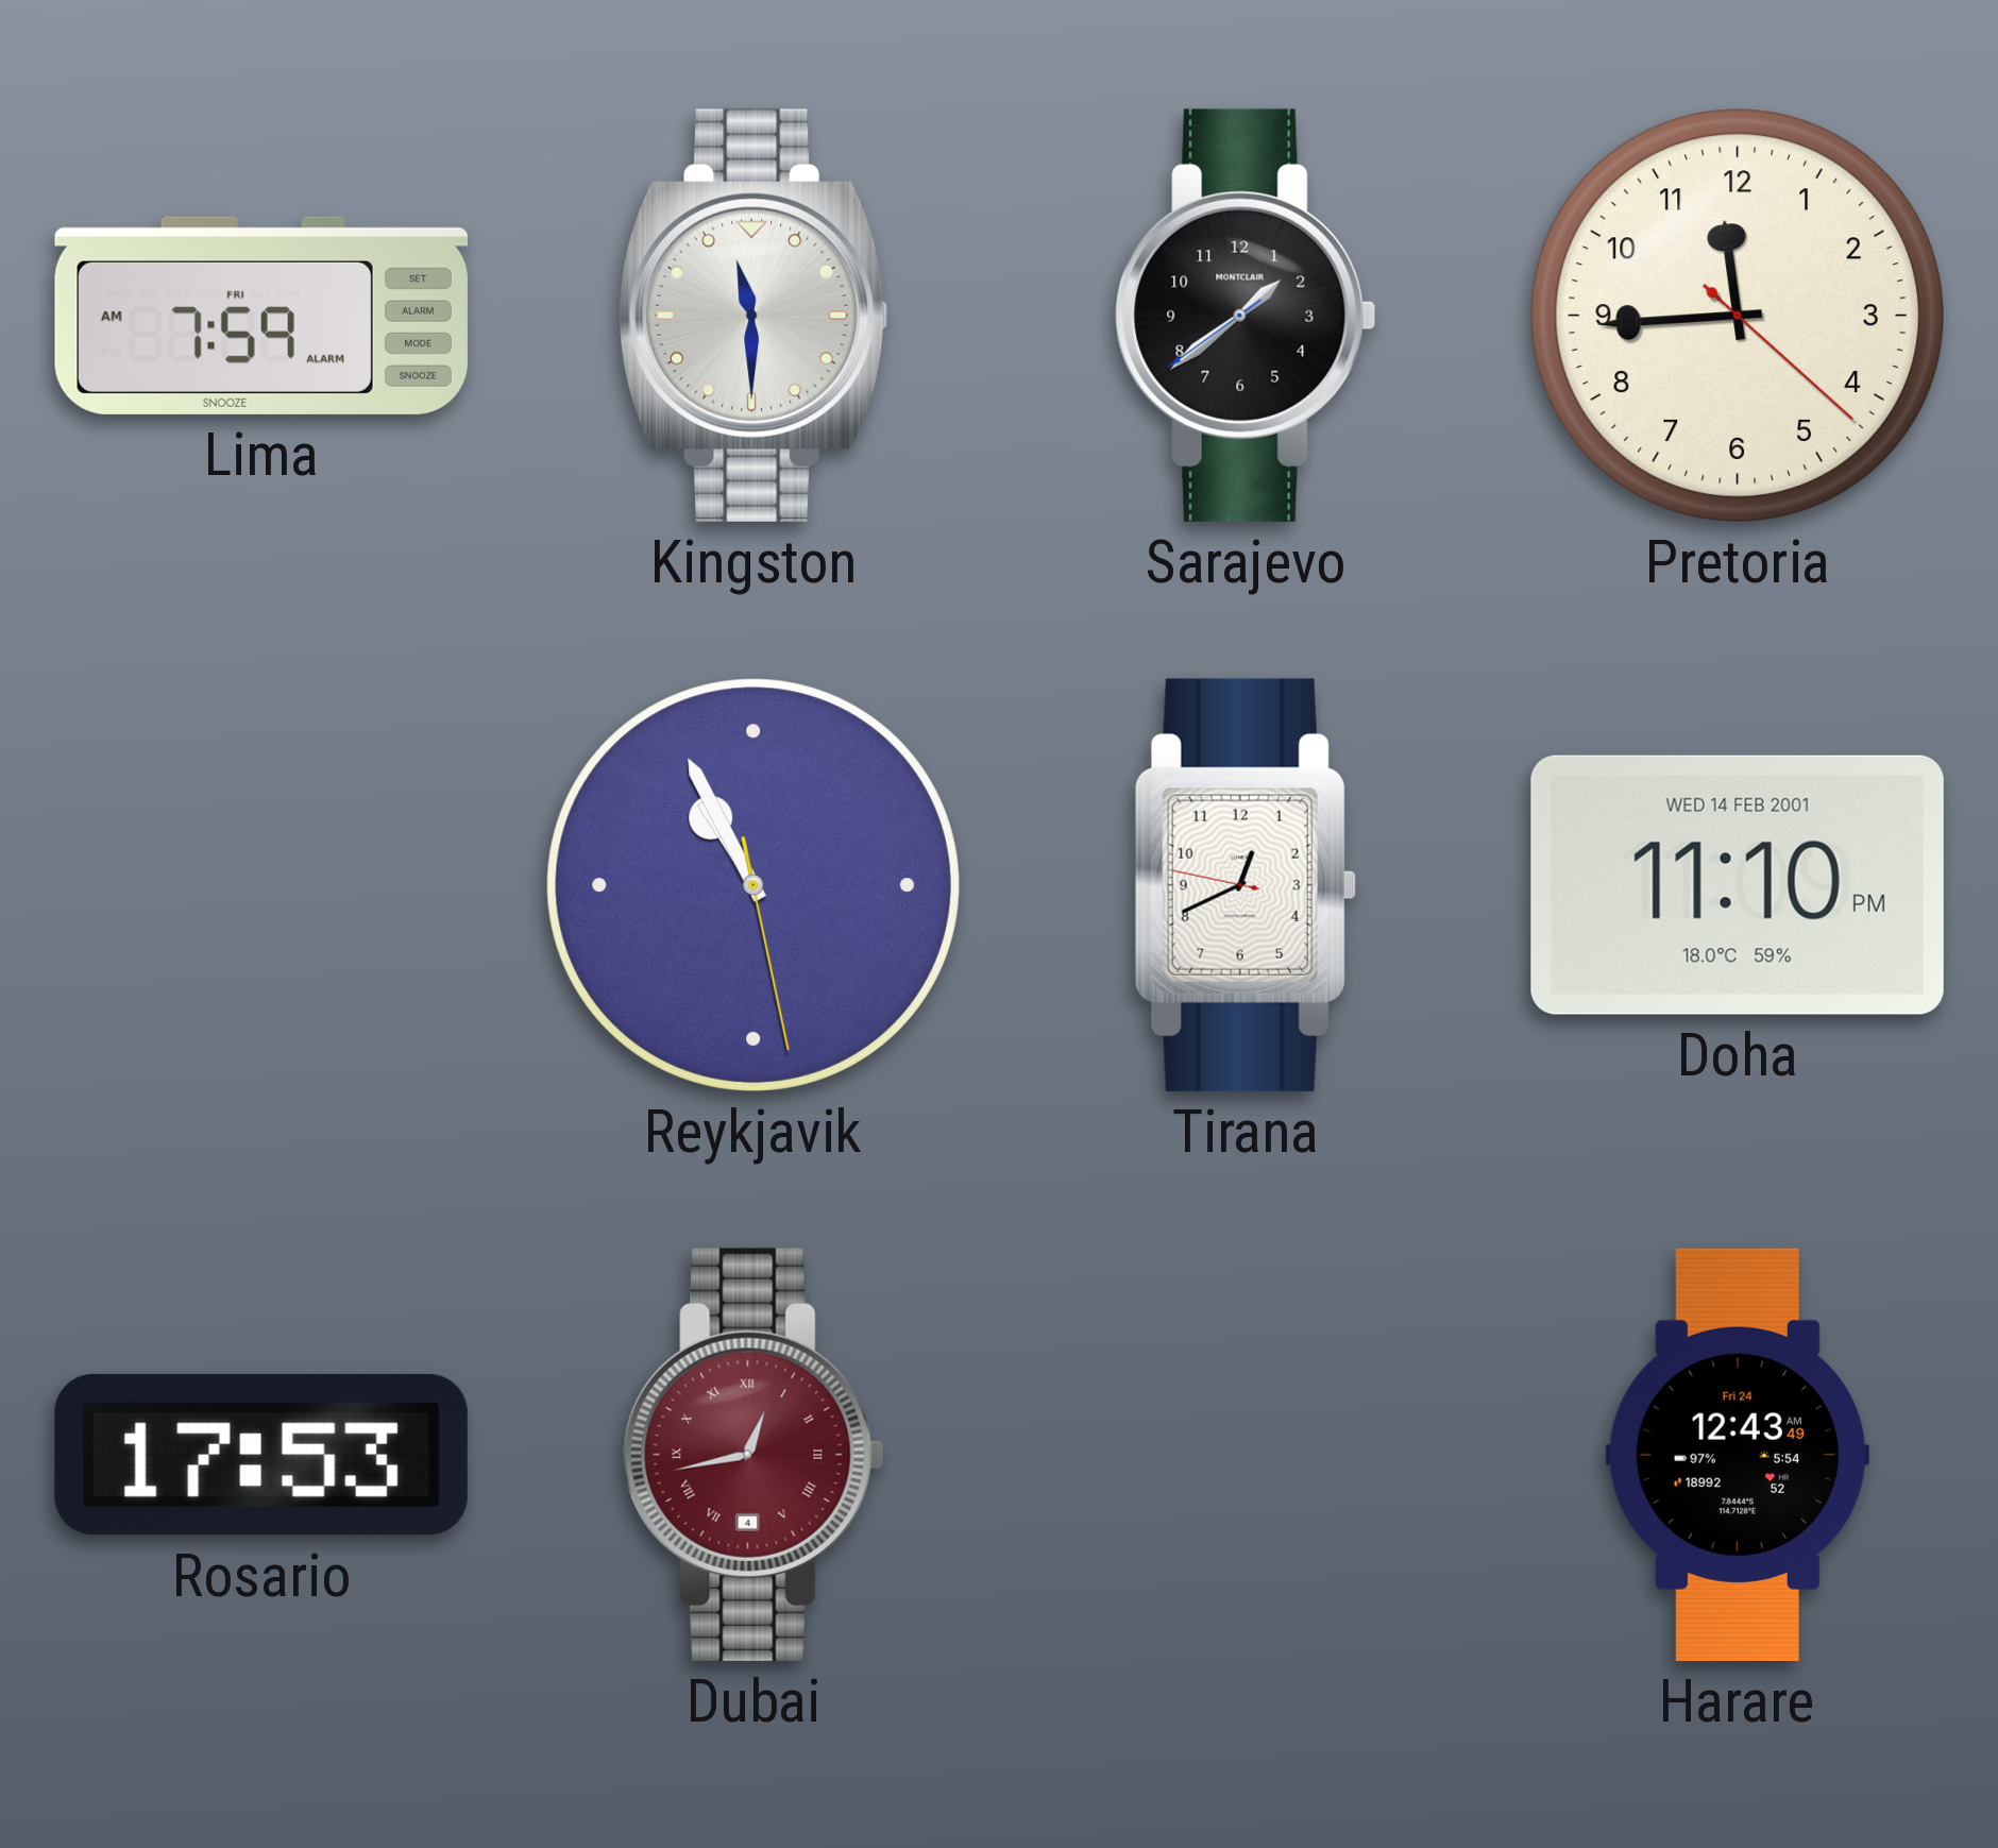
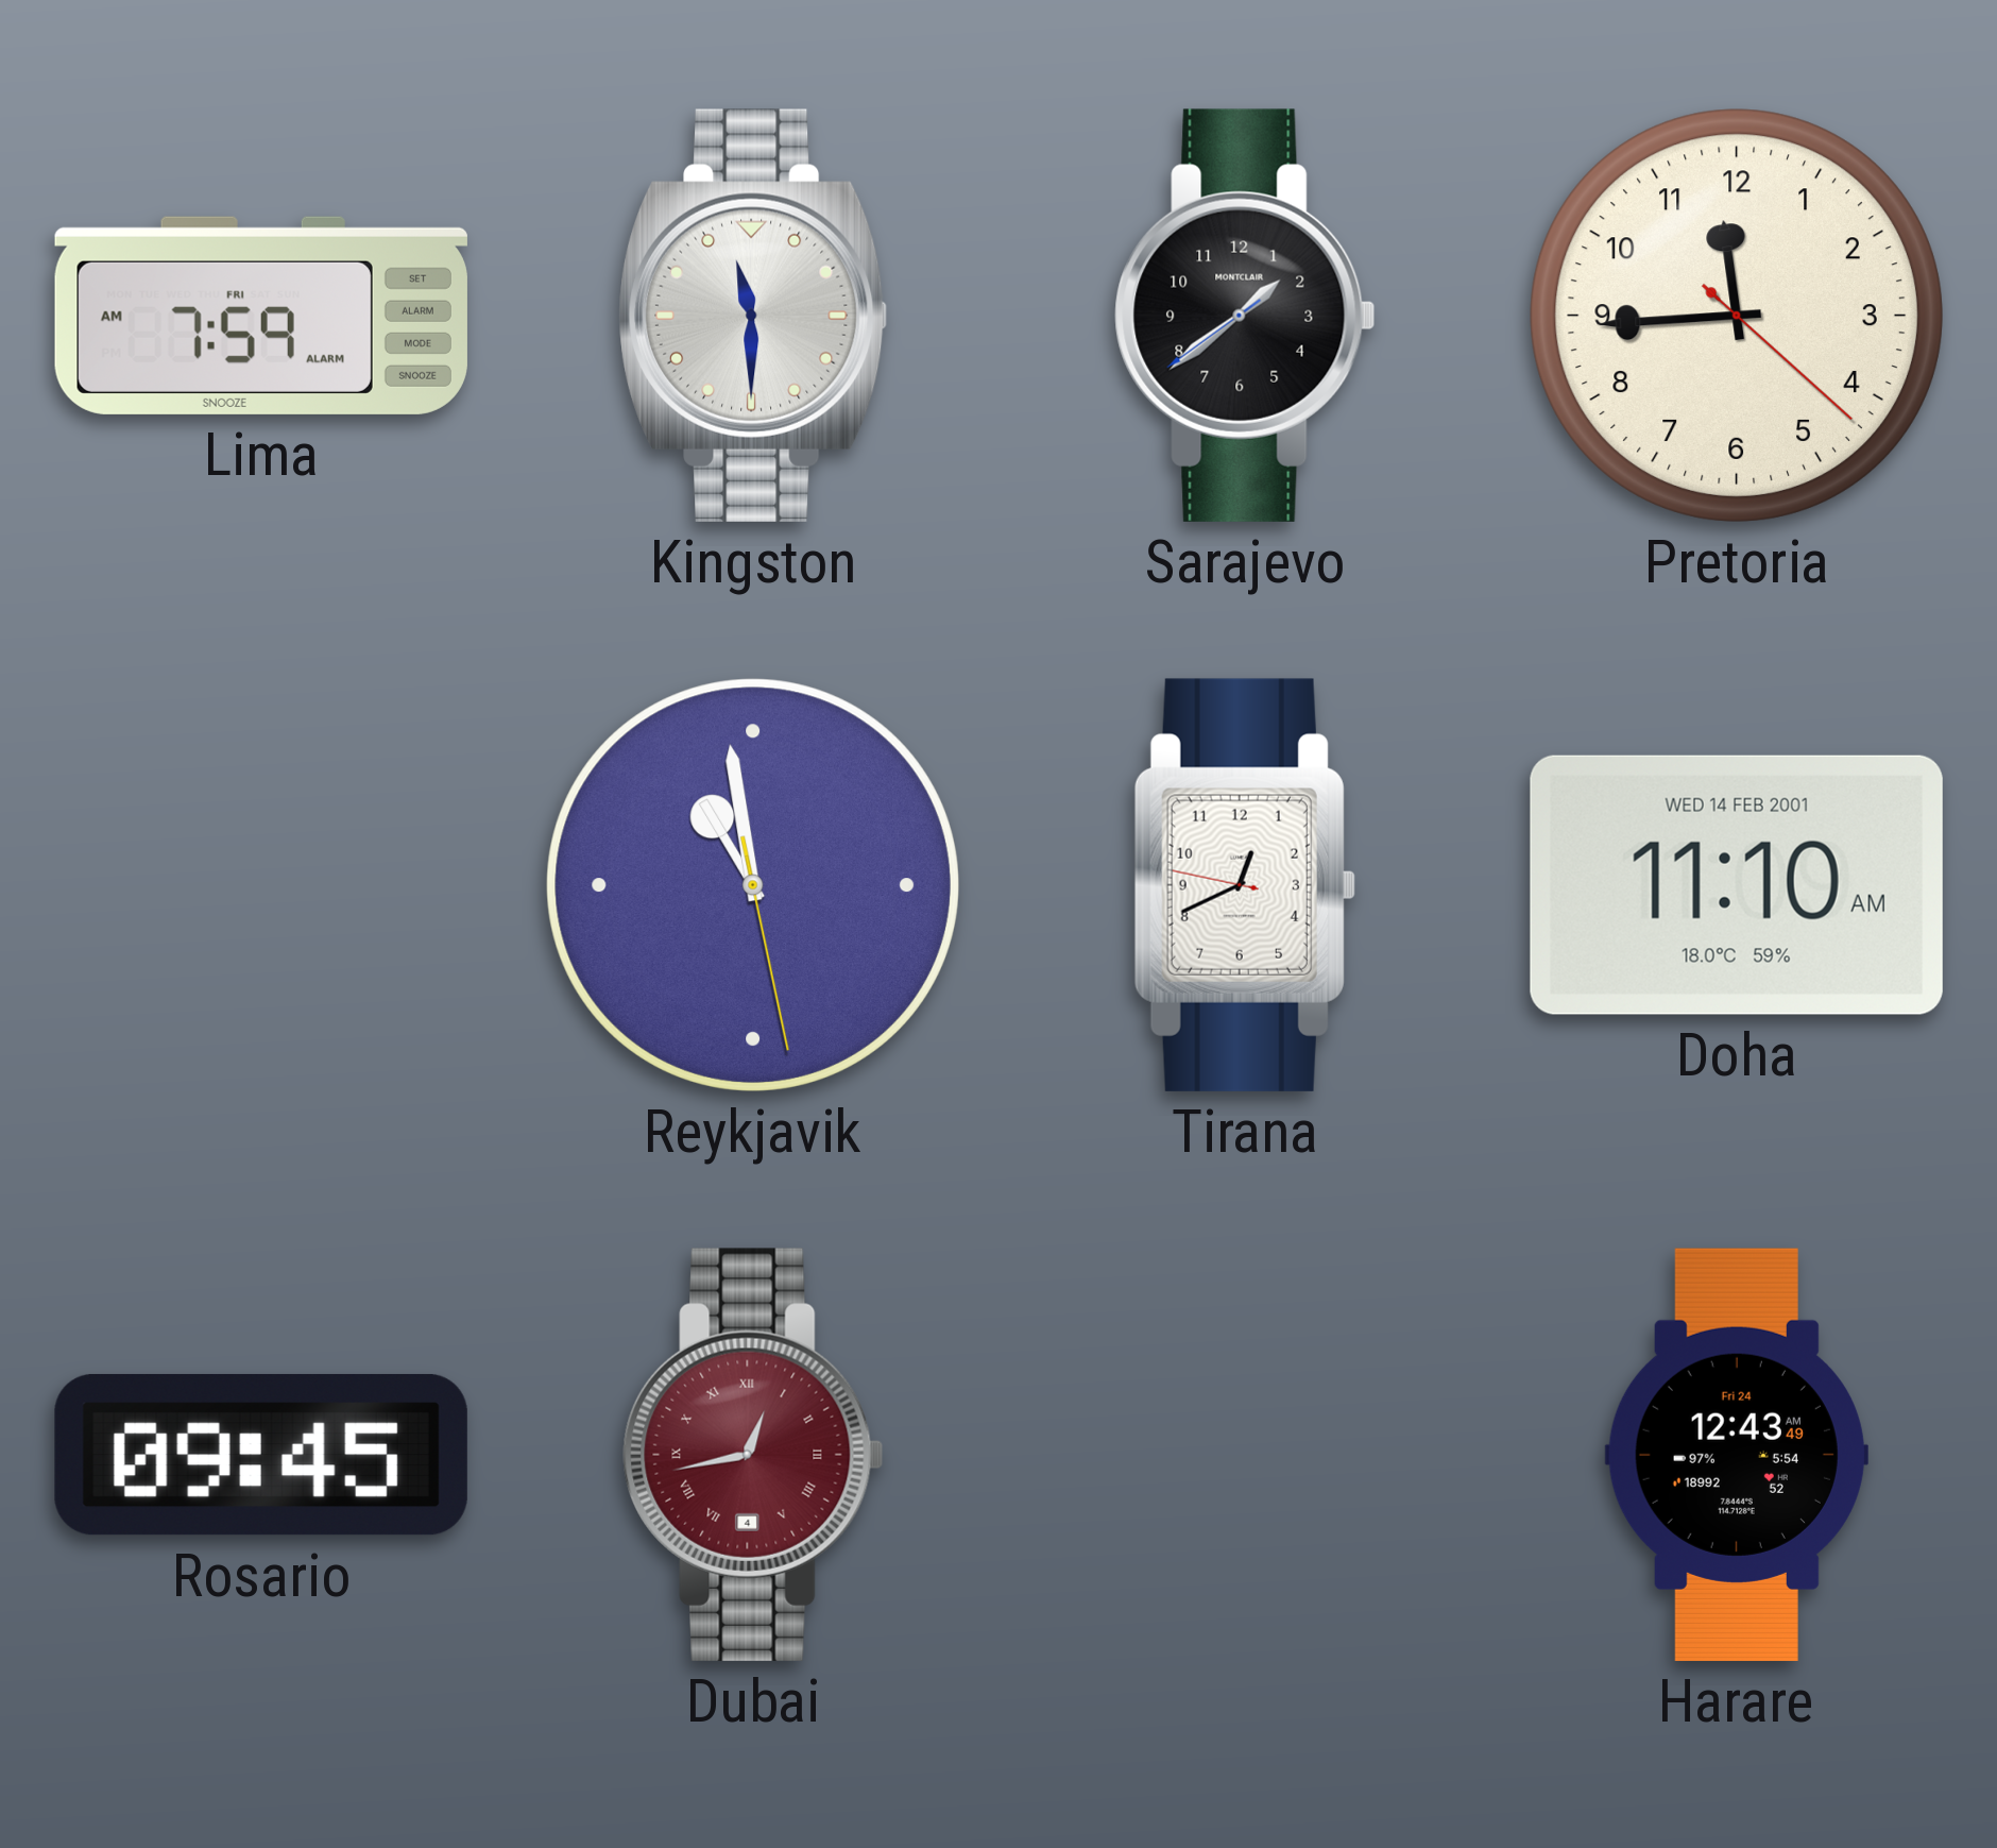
Reykjavik: 10:55 -> 10:58 (753, 885)
Doha: 11:10 PM -> 11:10 AM (1737, 885)
Rosario: 17:53 -> 09:45 (261, 1455)
